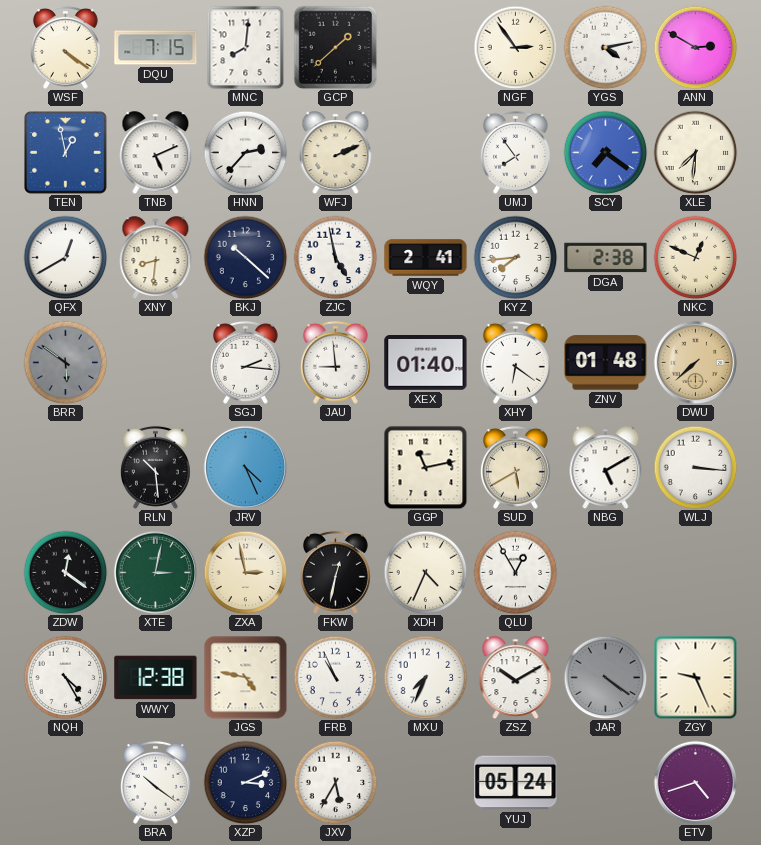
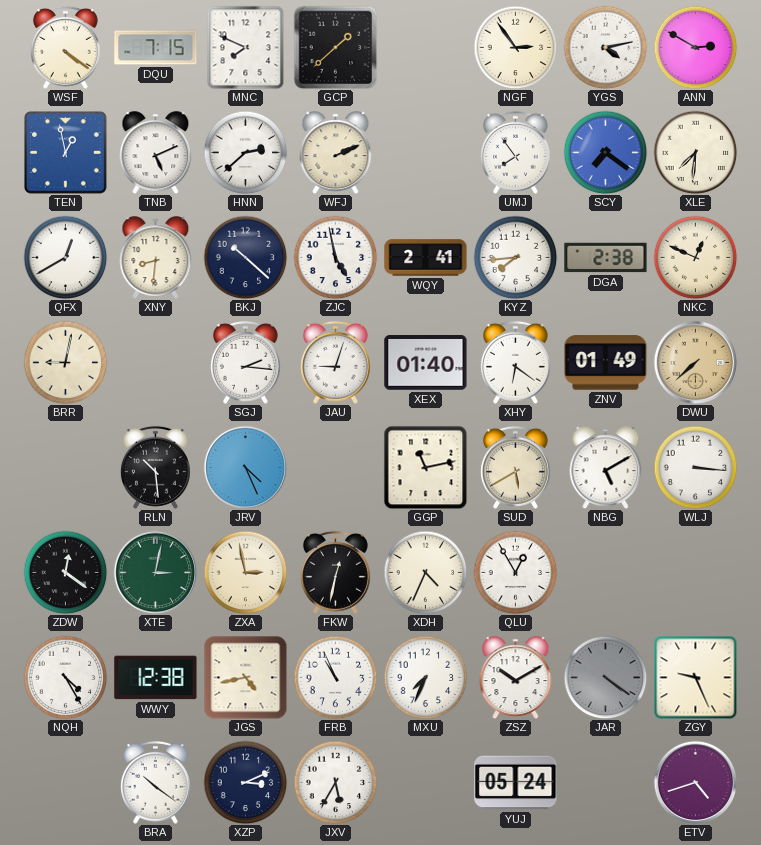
MNC: 8:01 -> 7:49 (246, 47)
HNN: 2:37 -> 2:38 (245, 152)
BRR: 5:51 -> 9:02 (65, 362)
BRR dial: grey -> cream (65, 362)
JAU: 8:59 -> 9:03 (335, 362)
ZNV: 01:48 -> 01:49 (606, 363)
JGS: 4:47 -> 4:43 (245, 677)
